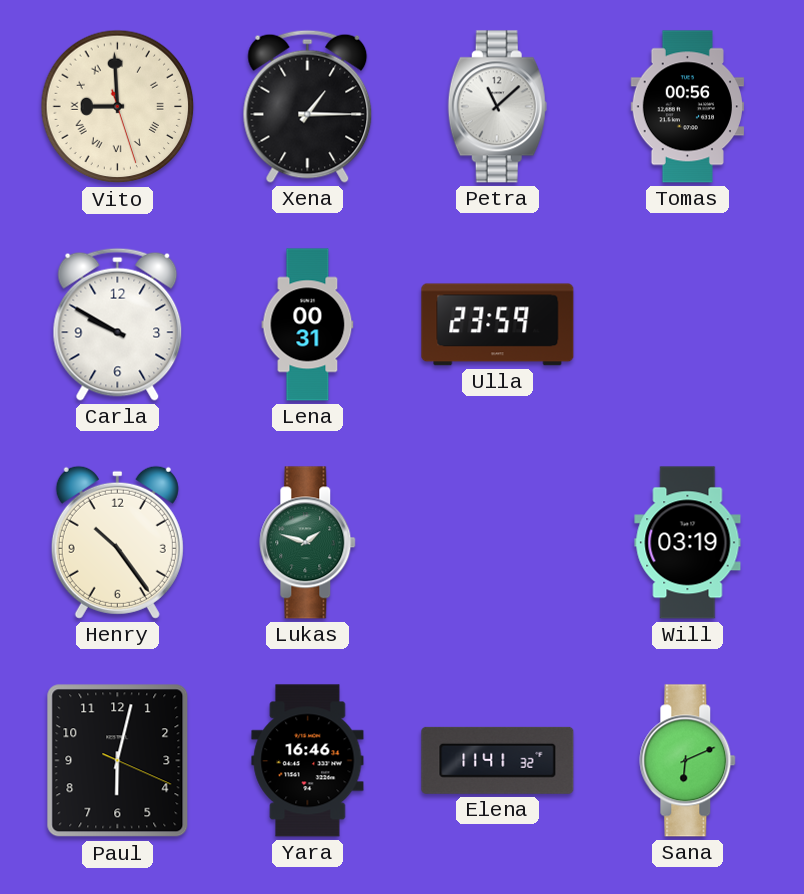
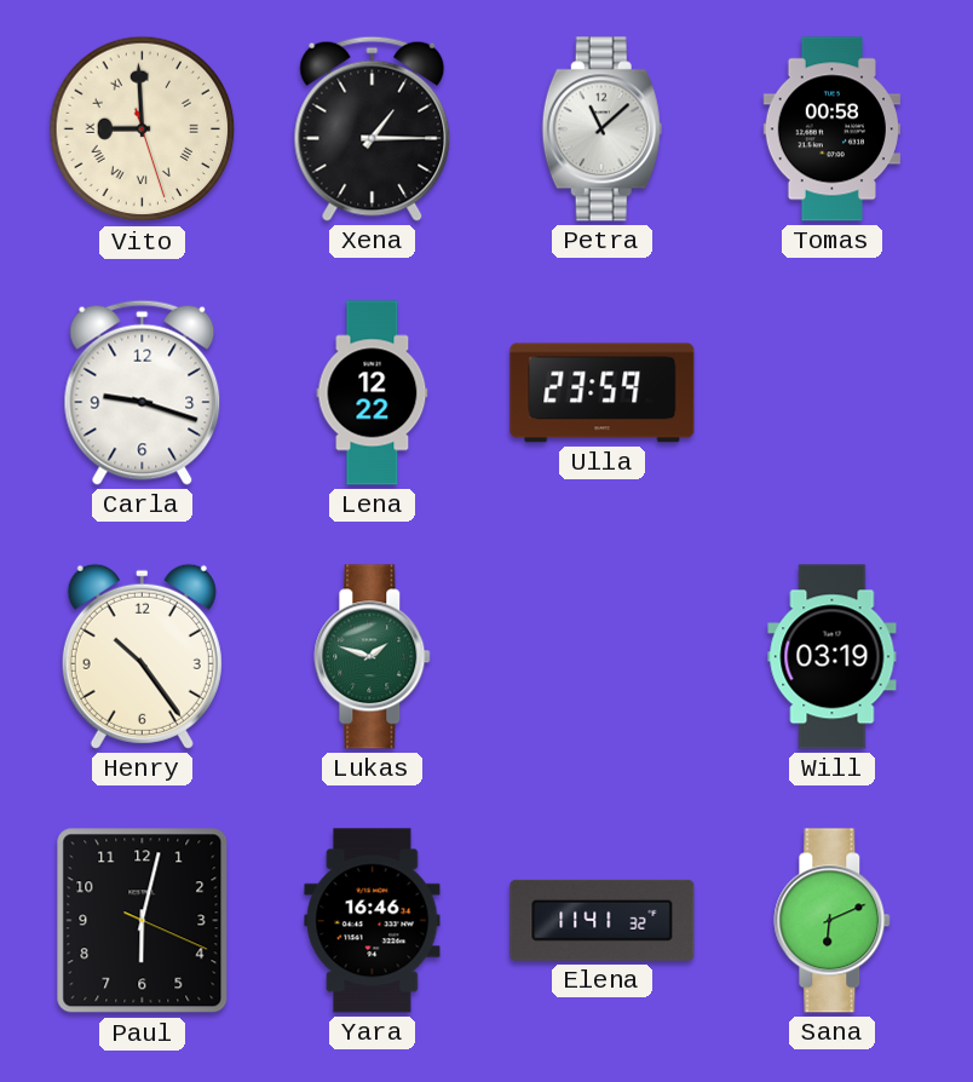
Tomas: 00:56 -> 00:58 (831, 130)
Carla: 9:50 -> 9:18 (143, 392)
Lena: 00:31 -> 12:22 (373, 393)
